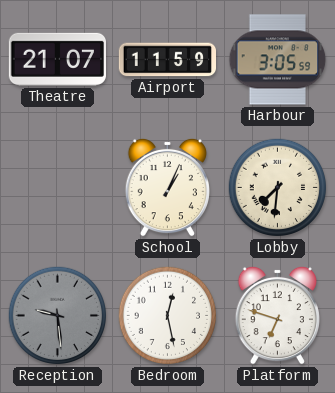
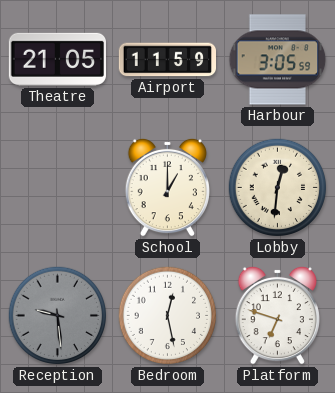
Theatre: 21:07 -> 21:05 (57, 59)
School: 1:04 -> 1:00 (167, 187)
Lobby: 7:31 -> 12:31 (278, 188)
